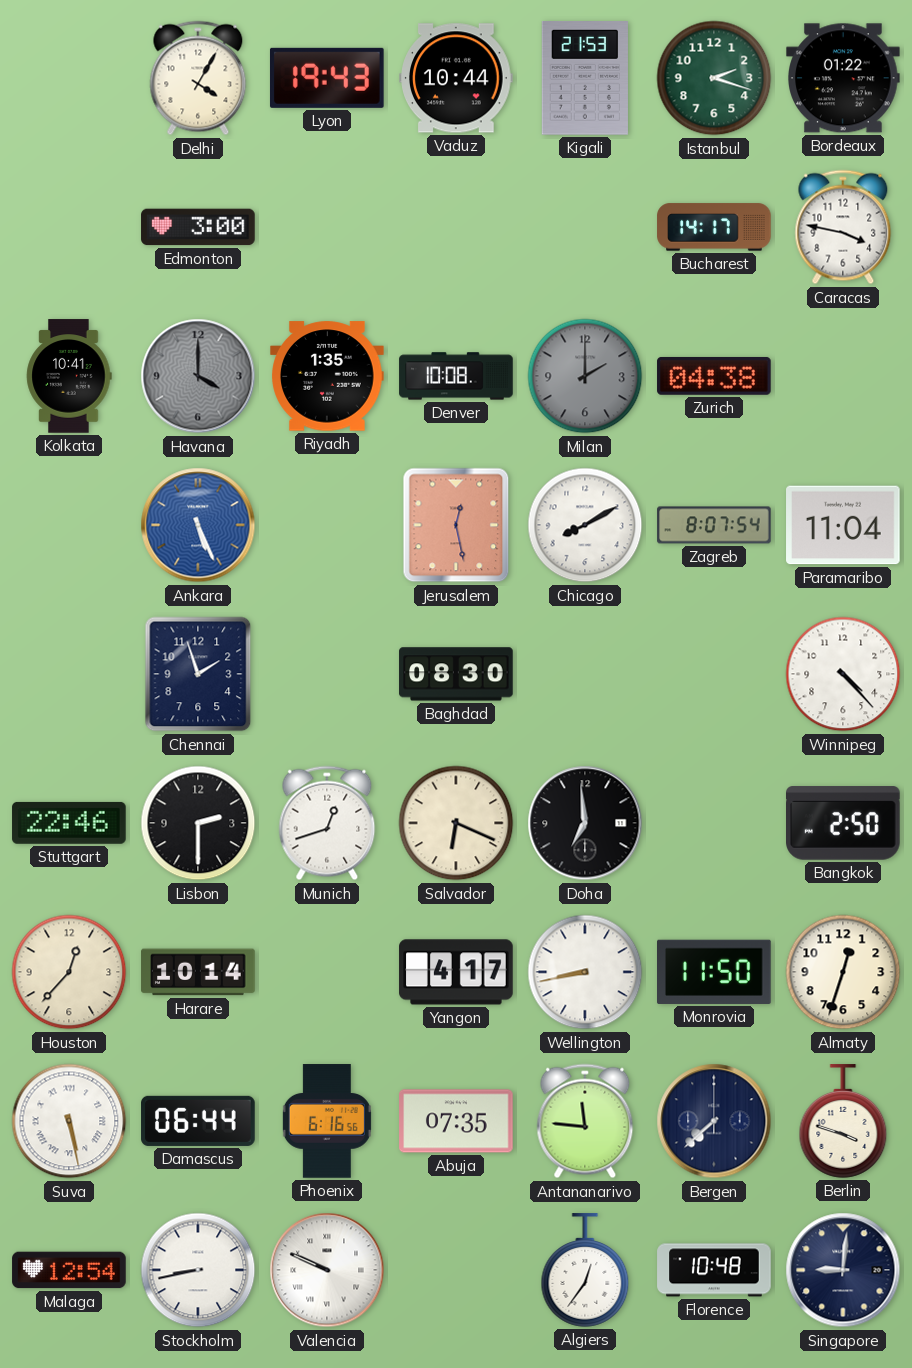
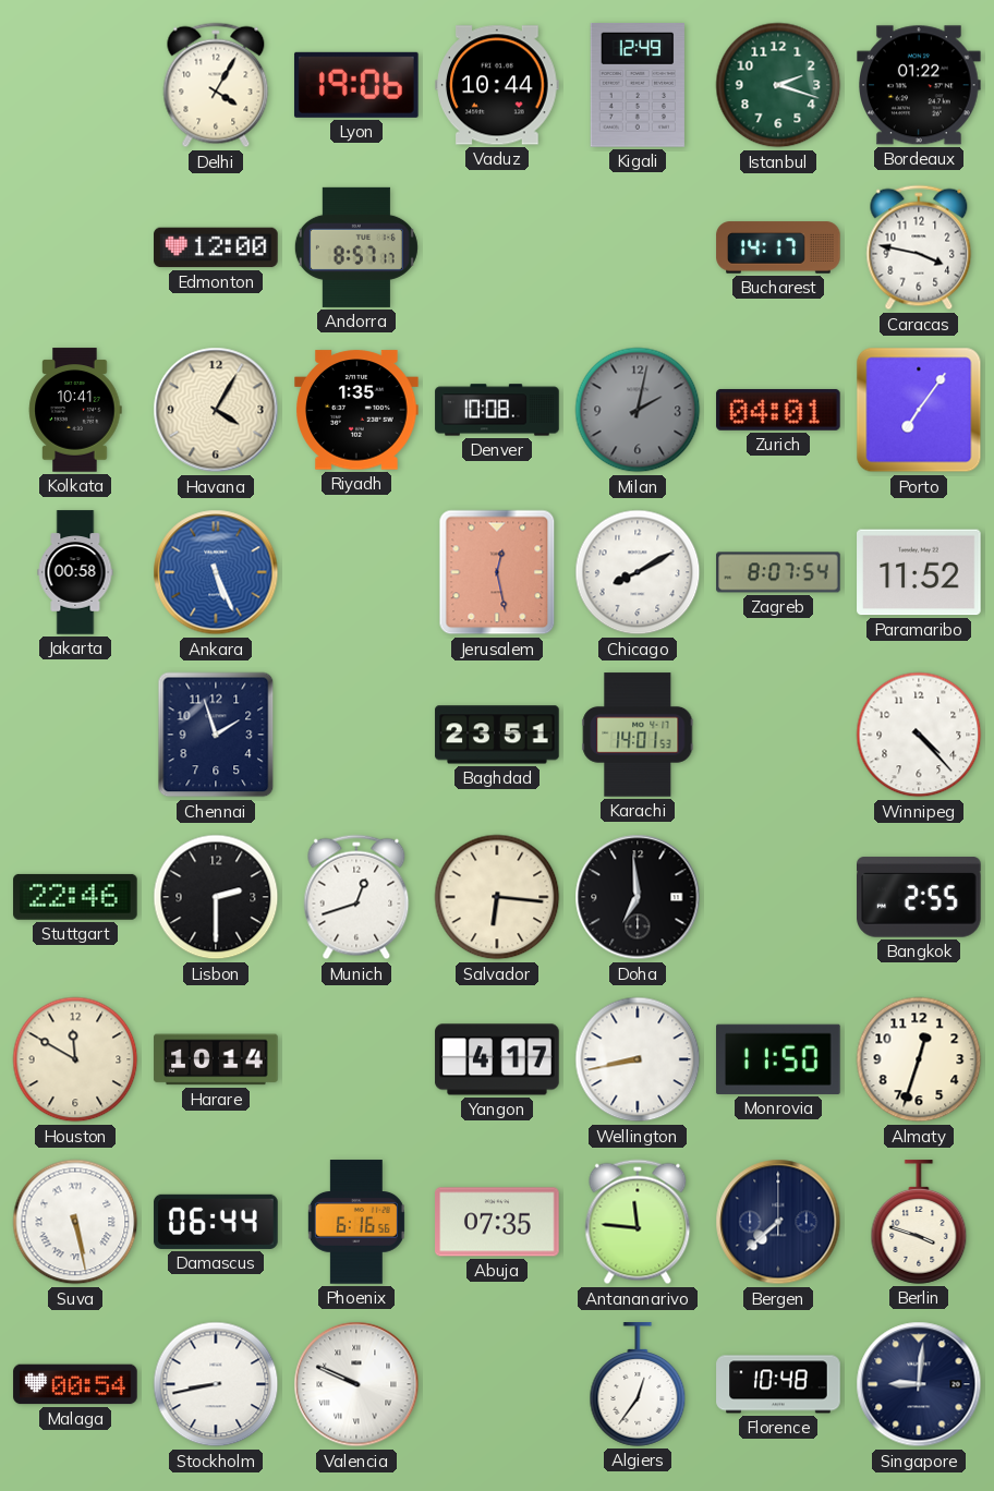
Lyon: 19:43 -> 19:06 (356, 85)
Kigali: 21:53 -> 12:49 (638, 86)
Edmonton: 3:00 -> 12:00 (216, 247)
Andorra: none -> 8:57 (356, 247)
Havana: 4:00 -> 4:05 (216, 410)
Havana dial: grey -> cream (216, 410)
Milan: 2:00 -> 2:02 (638, 410)
Zurich: 04:38 -> 04:01 (778, 410)
Porto: none -> 7:06 (919, 410)
Jakarta: none -> 00:58 (75, 572)
Paramaribo: 11:04 -> 11:52 (919, 572)
Baghdad: 08:30 -> 23:51 (497, 735)
Karachi: none -> 14:01 (638, 735)
Salvador: 6:19 -> 6:16 (497, 897)
Bangkok: 2:50 -> 2:55 (919, 897)
Houston: 12:37 -> 11:50 (75, 1059)
Malaga: 12:54 -> 00:54 (75, 1384)
